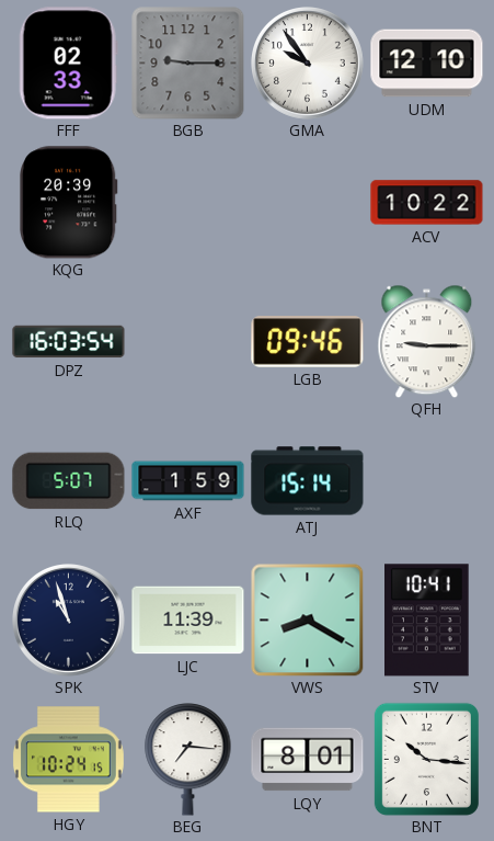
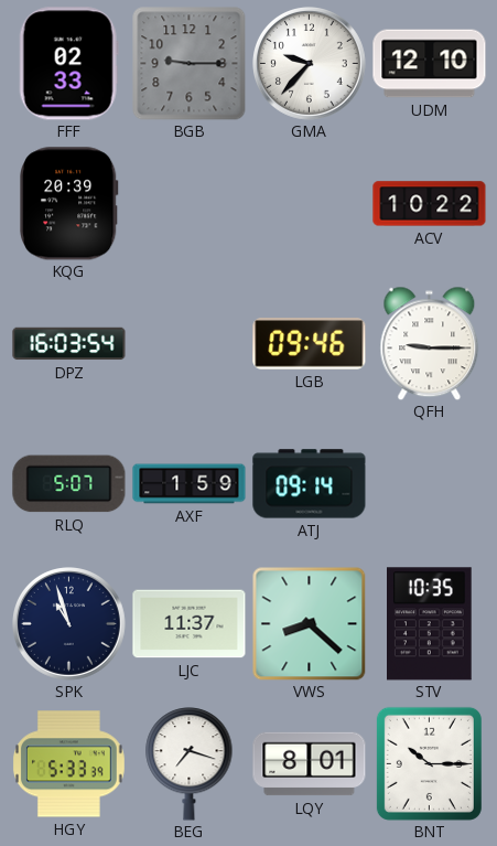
GMA: 9:54 -> 9:37 (310, 64)
ATJ: 15:14 -> 09:14 (310, 484)
LJC: 11:39 -> 11:37 (190, 624)
VWS: 8:20 -> 8:22 (309, 623)
STV: 10:41 -> 10:35 (430, 624)
HGY: 10:24 -> 5:33 (68, 764)
BEG: 7:16 -> 7:18 (190, 764)
BNT: 10:16 -> 10:15 (429, 763)
